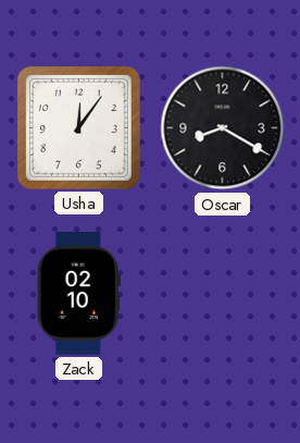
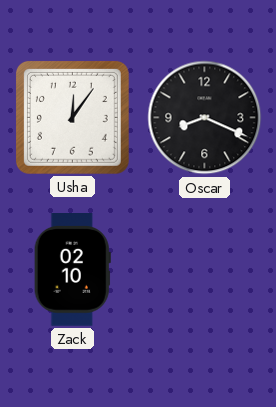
Oscar: 8:20 -> 8:19 (205, 118)
